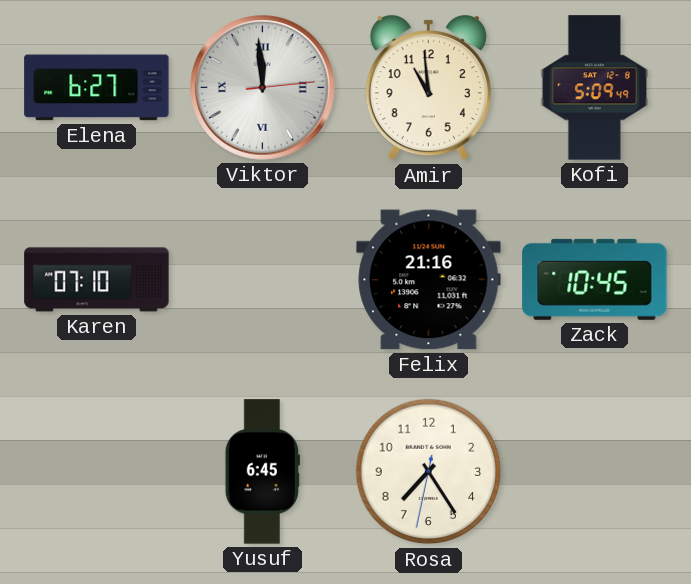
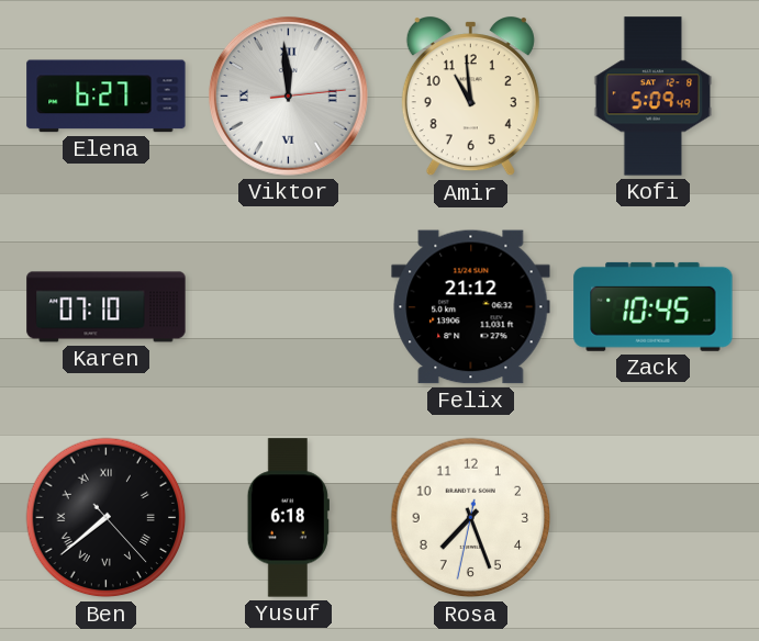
Felix: 21:16 -> 21:12 (471, 307)
Ben: none -> 7:38 (107, 518)
Yusuf: 6:45 -> 6:18 (288, 518)
Rosa: 7:24 -> 7:26 (471, 518)
